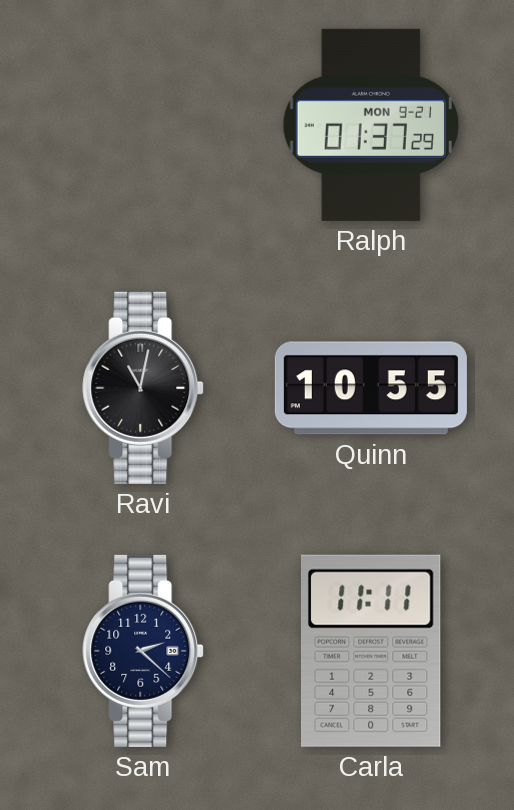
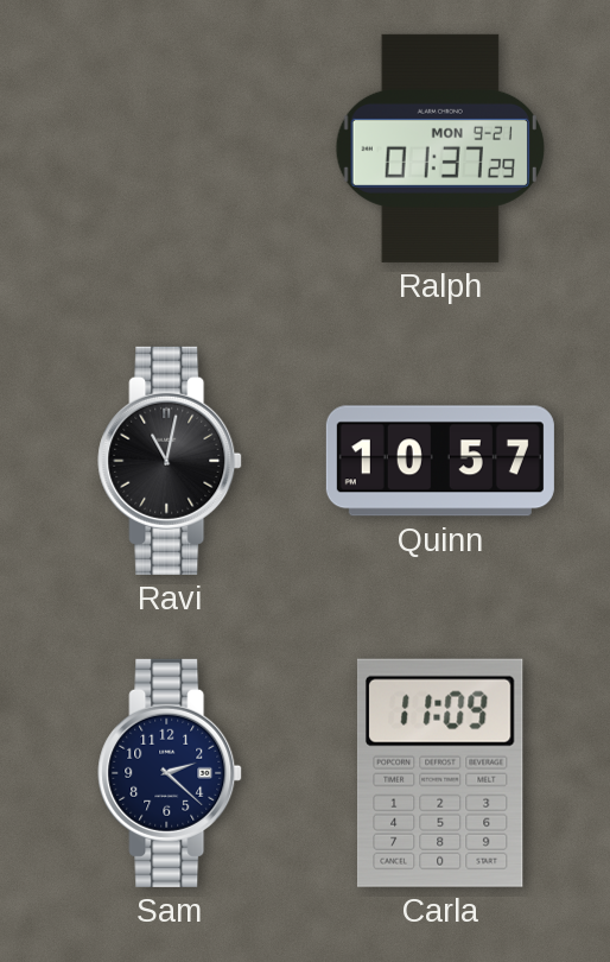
Quinn: 10:55 -> 10:57 (440, 461)
Carla: 11:11 -> 11:09 (440, 773)
